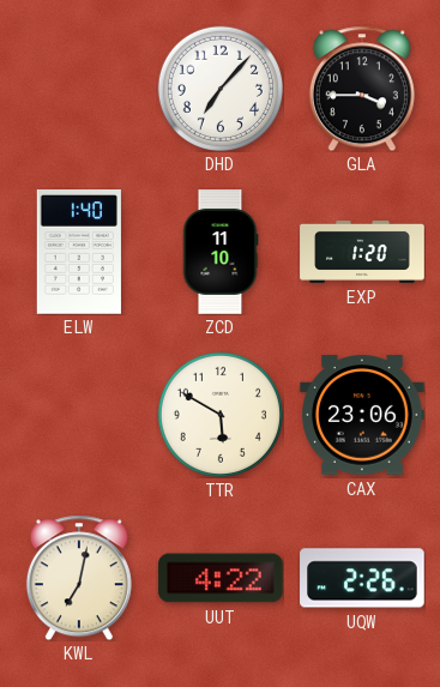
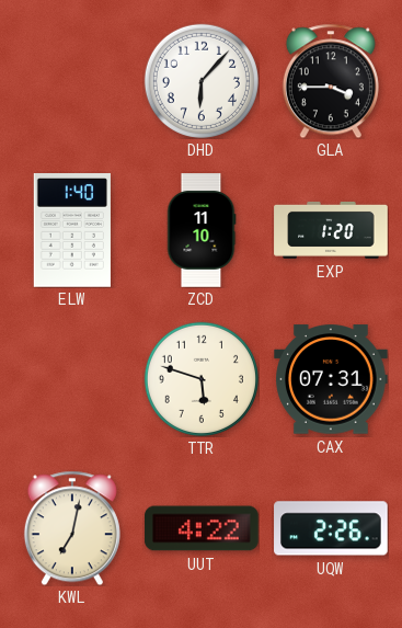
DHD: 7:07 -> 6:07 (202, 81)
TTR: 5:50 -> 5:48 (202, 379)
CAX: 23:06 -> 07:31 (331, 379)
